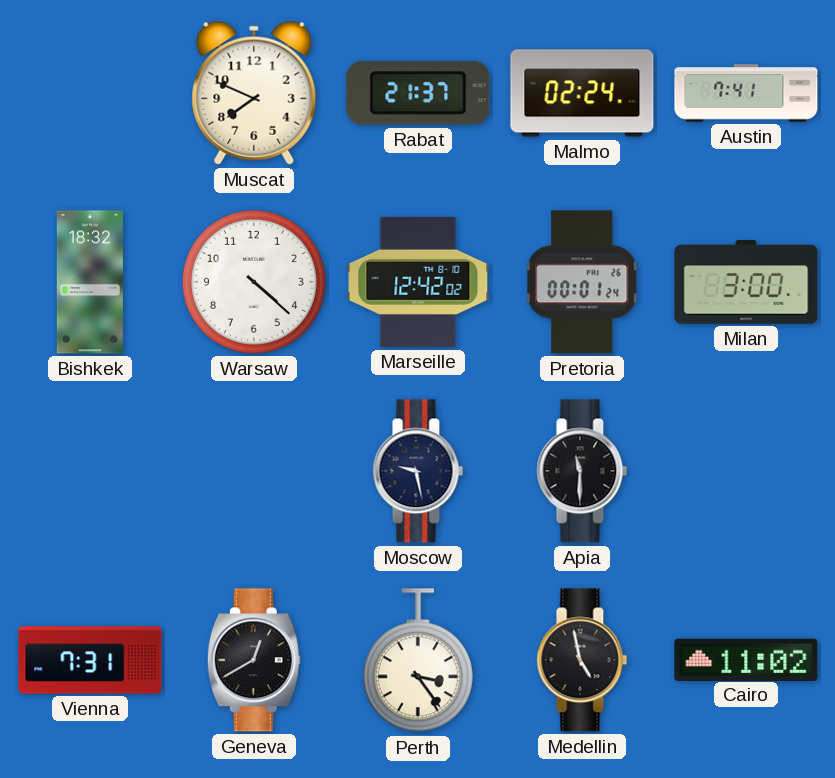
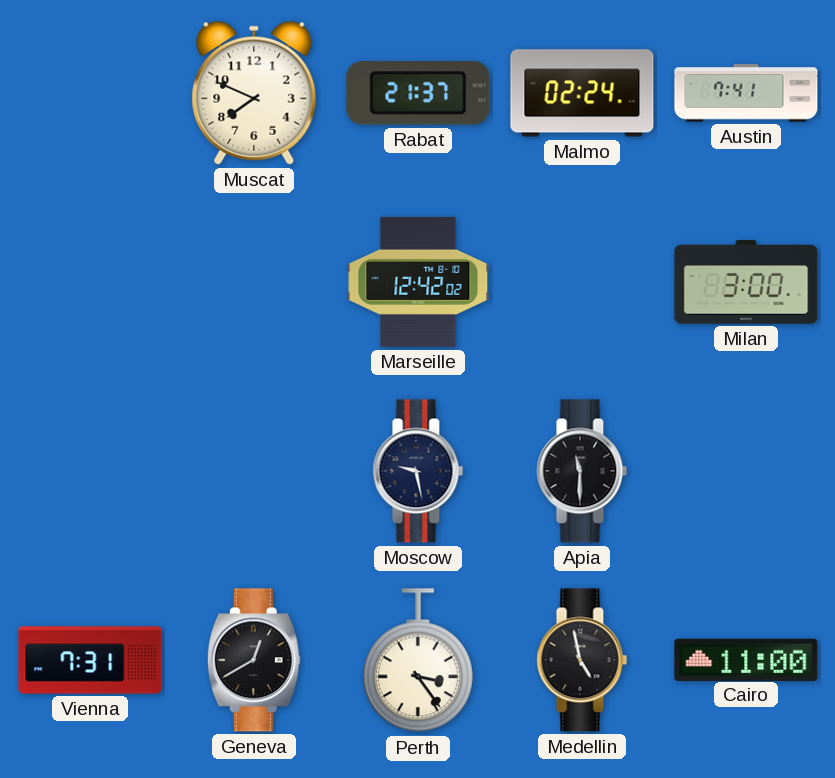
Bishkek: 18:32 -> none (90, 282)
Warsaw: 4:22 -> none (254, 282)
Pretoria: 00:01 -> none (582, 282)
Cairo: 11:02 -> 11:00 (746, 659)
